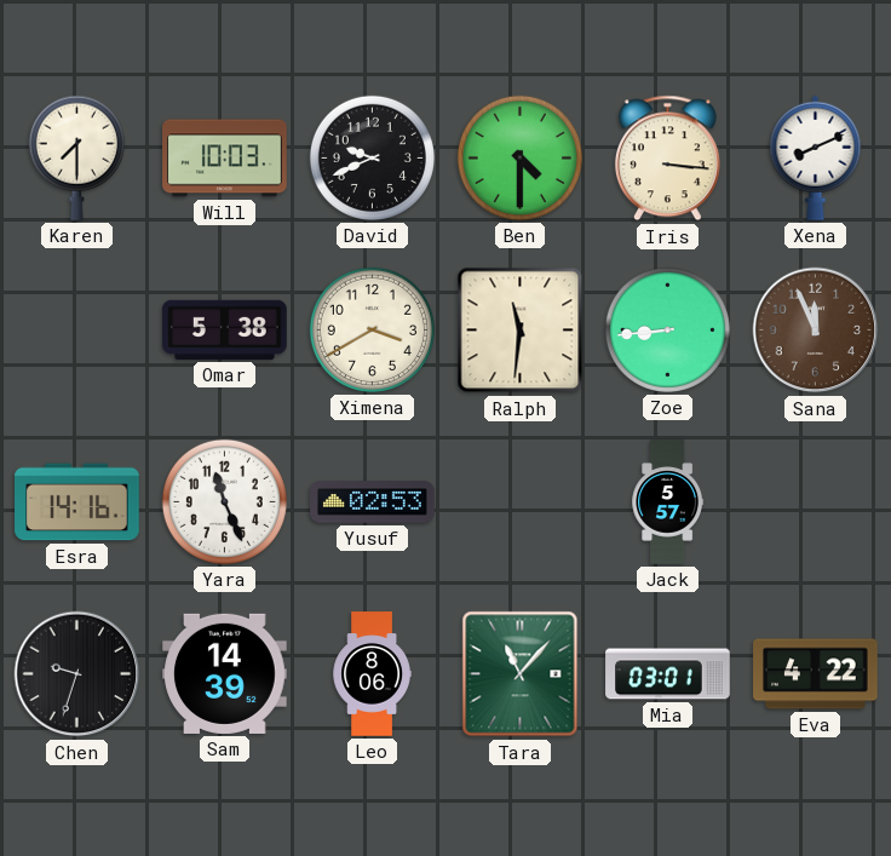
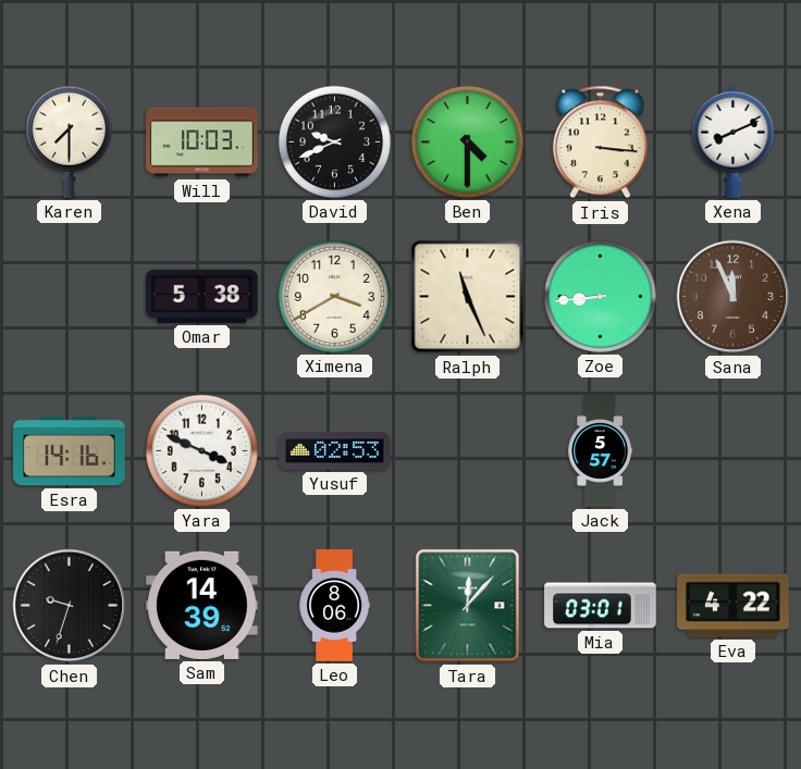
Ralph: 11:31 -> 11:26 (468, 297)
Yara: 11:26 -> 3:49 (201, 450)
Tara: 11:07 -> 12:07 (468, 606)
